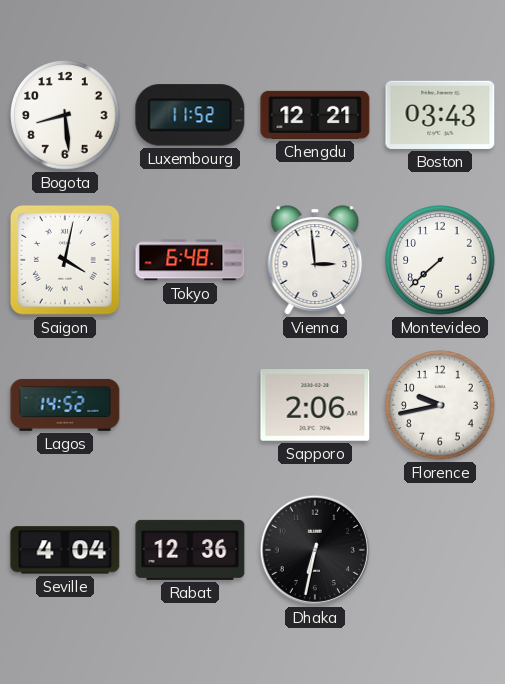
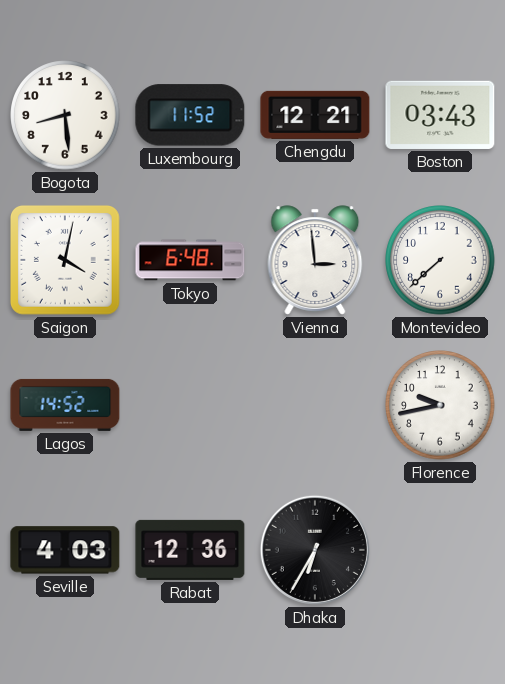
Sapporo: 2:06 -> none (315, 406)
Seville: 4:04 -> 4:03 (65, 550)
Dhaka: 6:32 -> 6:35 (315, 550)
